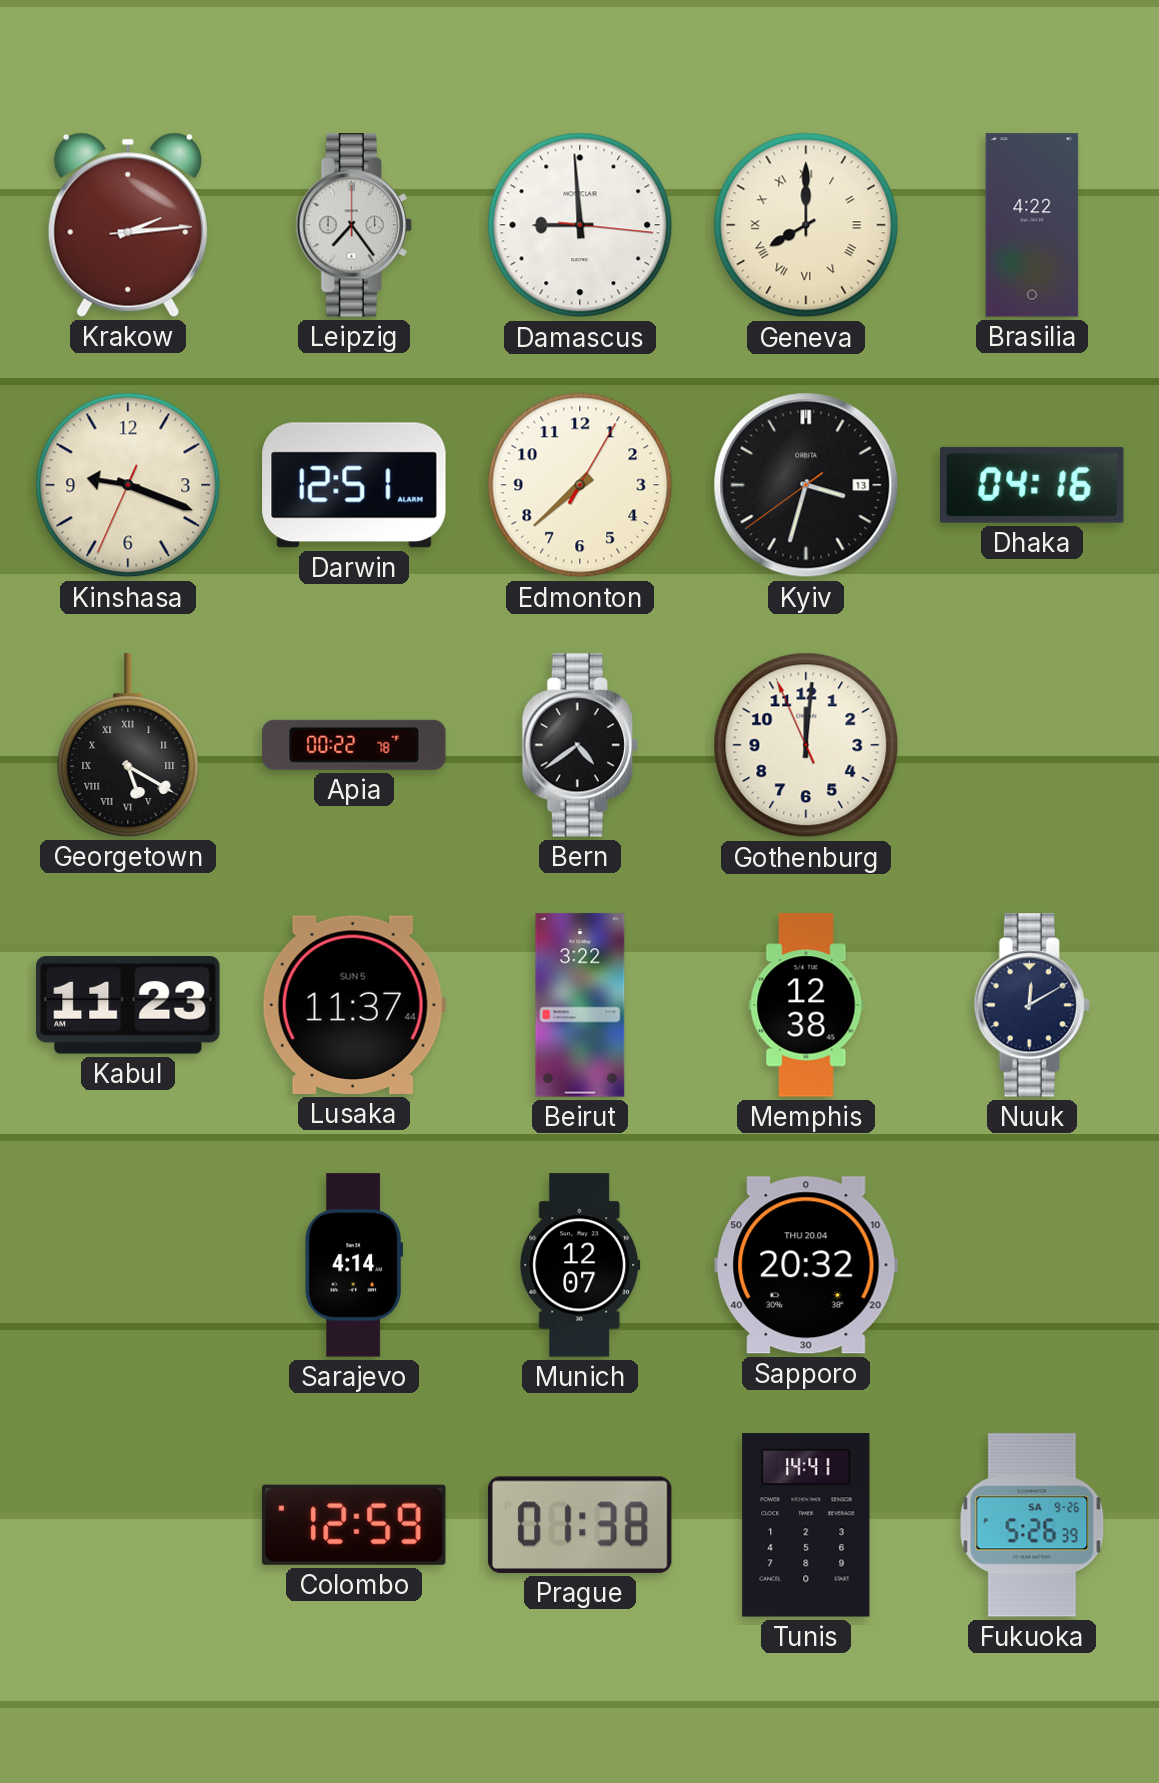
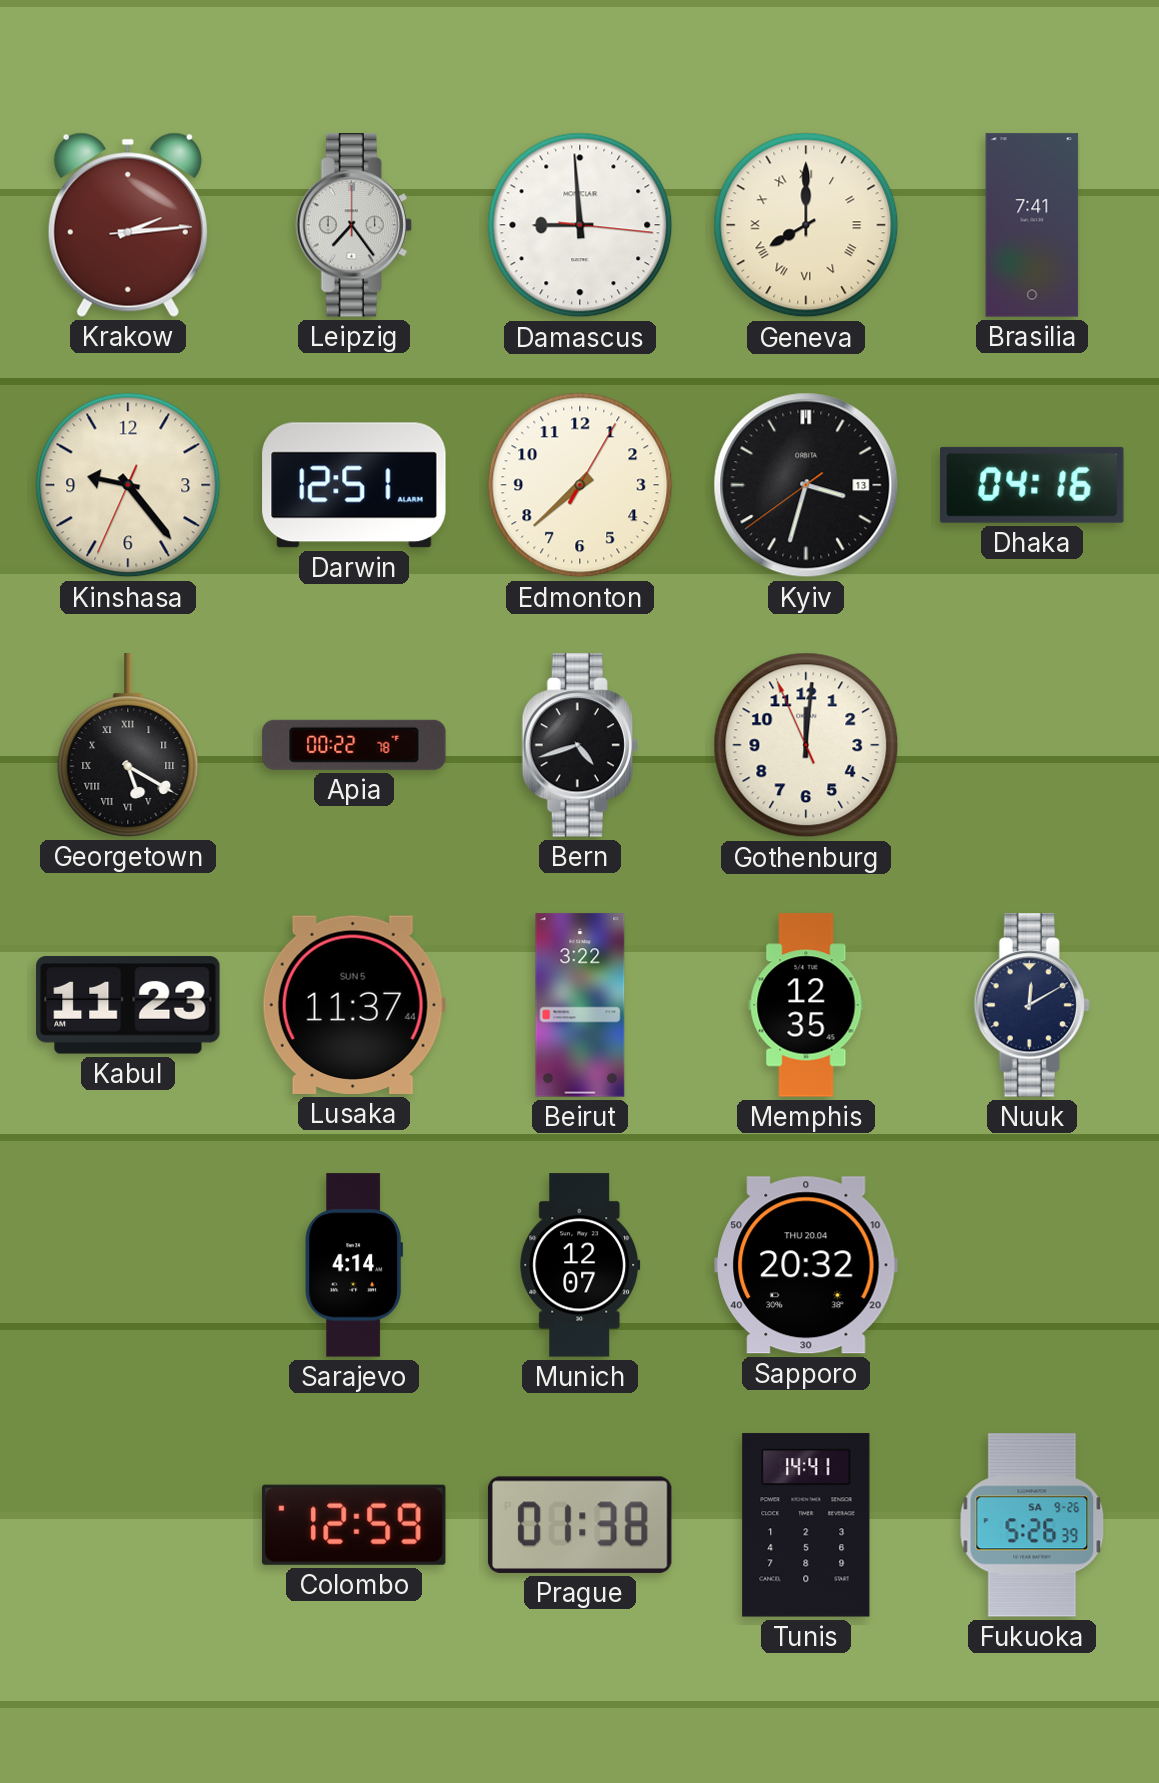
Brasilia: 4:22 -> 7:41 (1032, 225)
Kinshasa: 9:18 -> 9:23 (128, 485)
Bern: 4:39 -> 4:42 (580, 745)
Memphis: 12:38 -> 12:35 (806, 1005)
